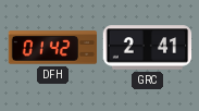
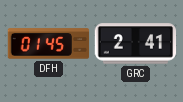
DFH: 01:42 -> 01:45 (48, 44)
